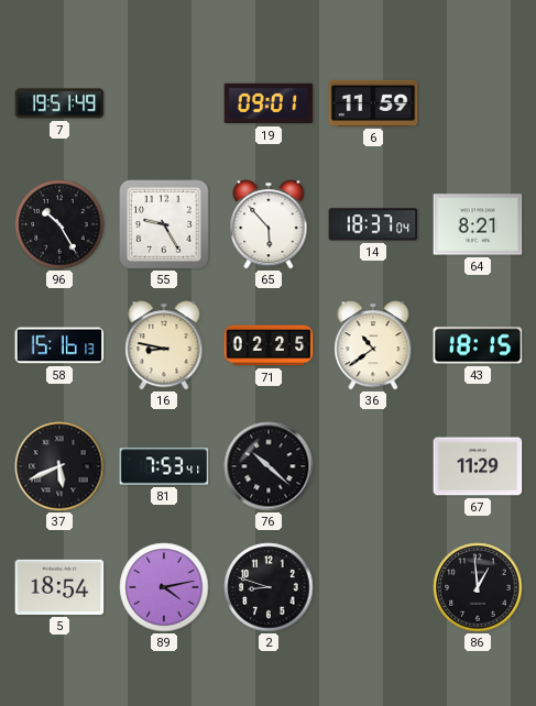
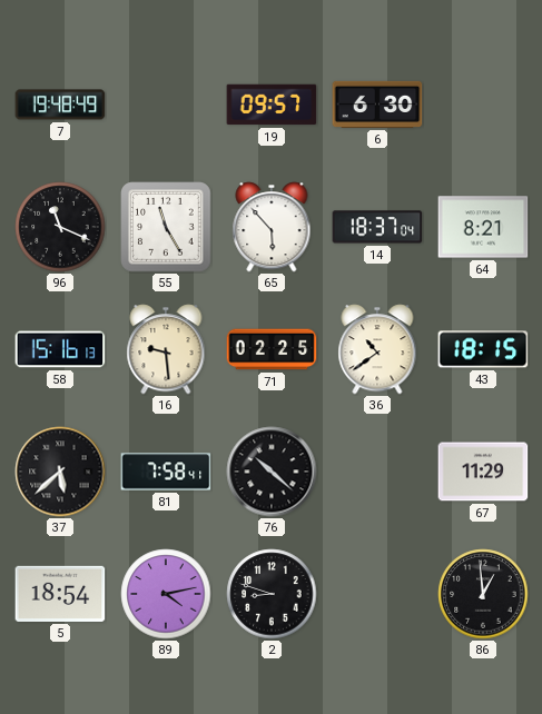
7: 19:51 -> 19:48 (60, 105)
19: 09:01 -> 09:57 (272, 105)
6: 11:59 -> 6:30 (377, 105)
96: 10:25 -> 11:19 (60, 227)
55: 9:25 -> 11:25 (166, 227)
16: 8:47 -> 9:29 (166, 349)
37: 5:41 -> 5:38 (60, 472)
81: 7:53 -> 7:58 (166, 472)
